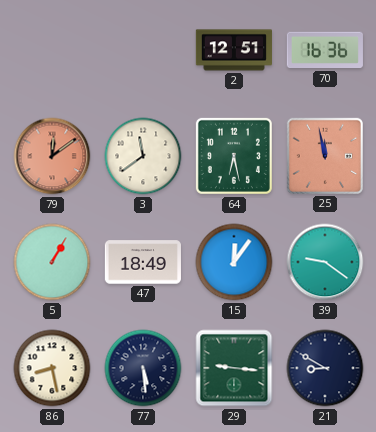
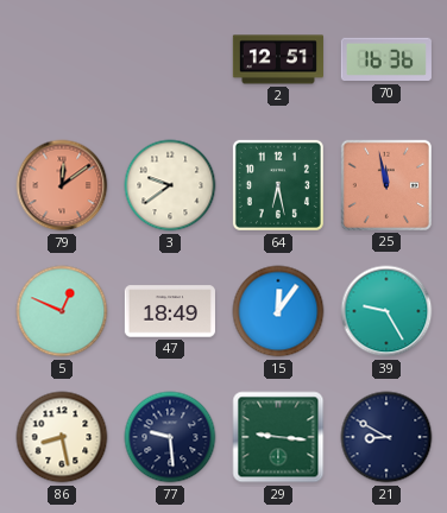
3: 11:39 -> 9:39 (170, 185)
5: 1:05 -> 12:49 (62, 311)
39: 9:21 -> 9:25 (386, 311)
77: 5:29 -> 9:29 (170, 437)
